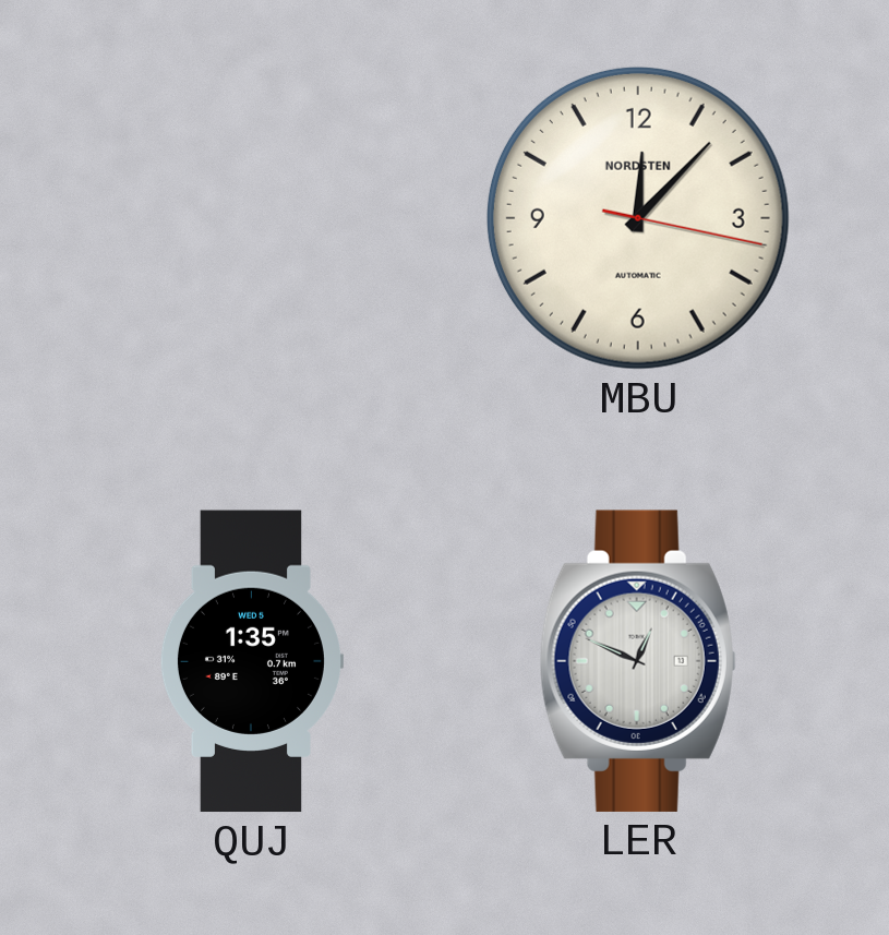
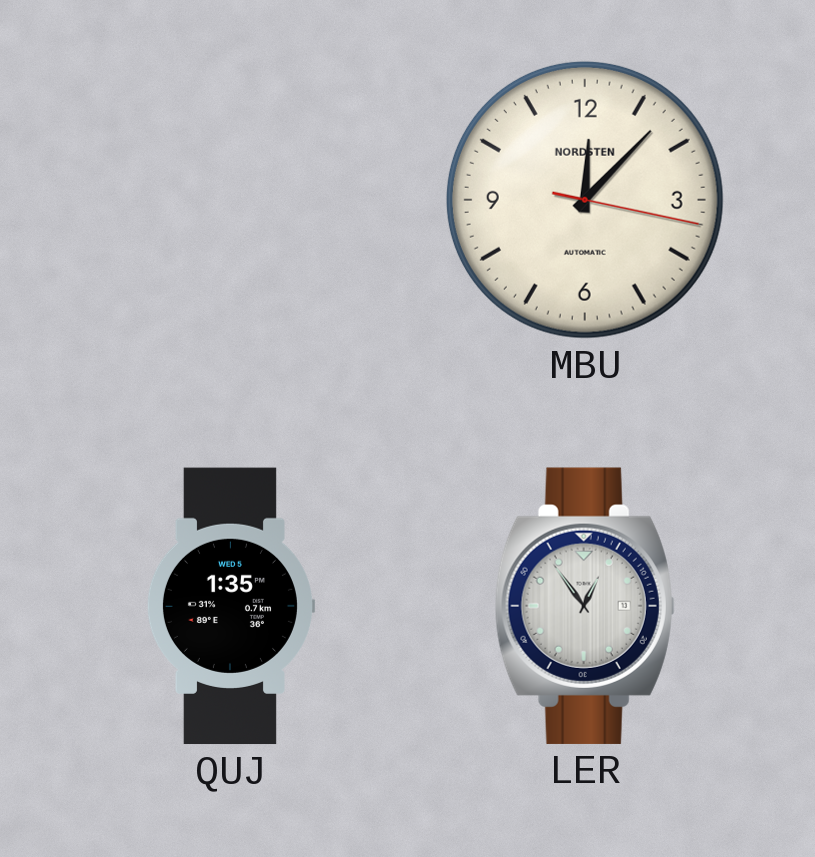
LER: 12:49 -> 12:54 (585, 606)
